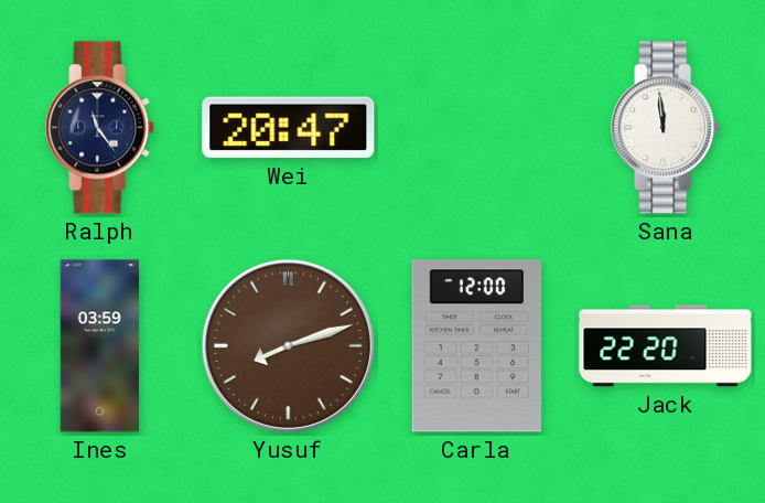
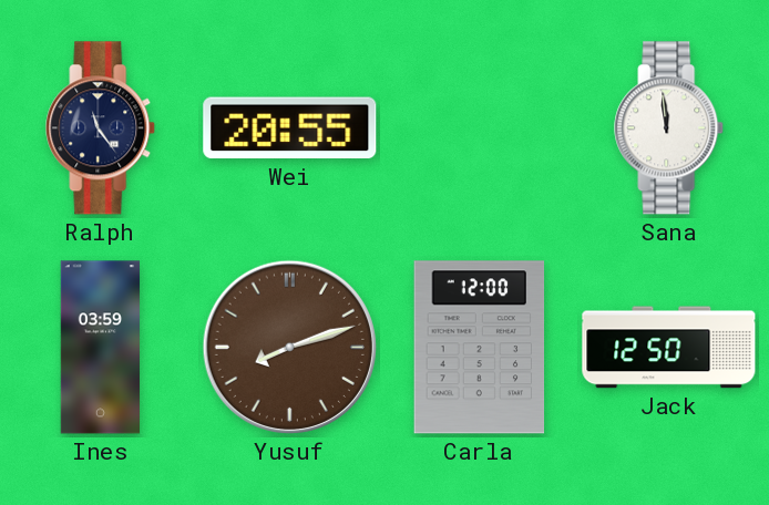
Wei: 20:47 -> 20:55 (290, 128)
Jack: 22:20 -> 12:50 (669, 348)
